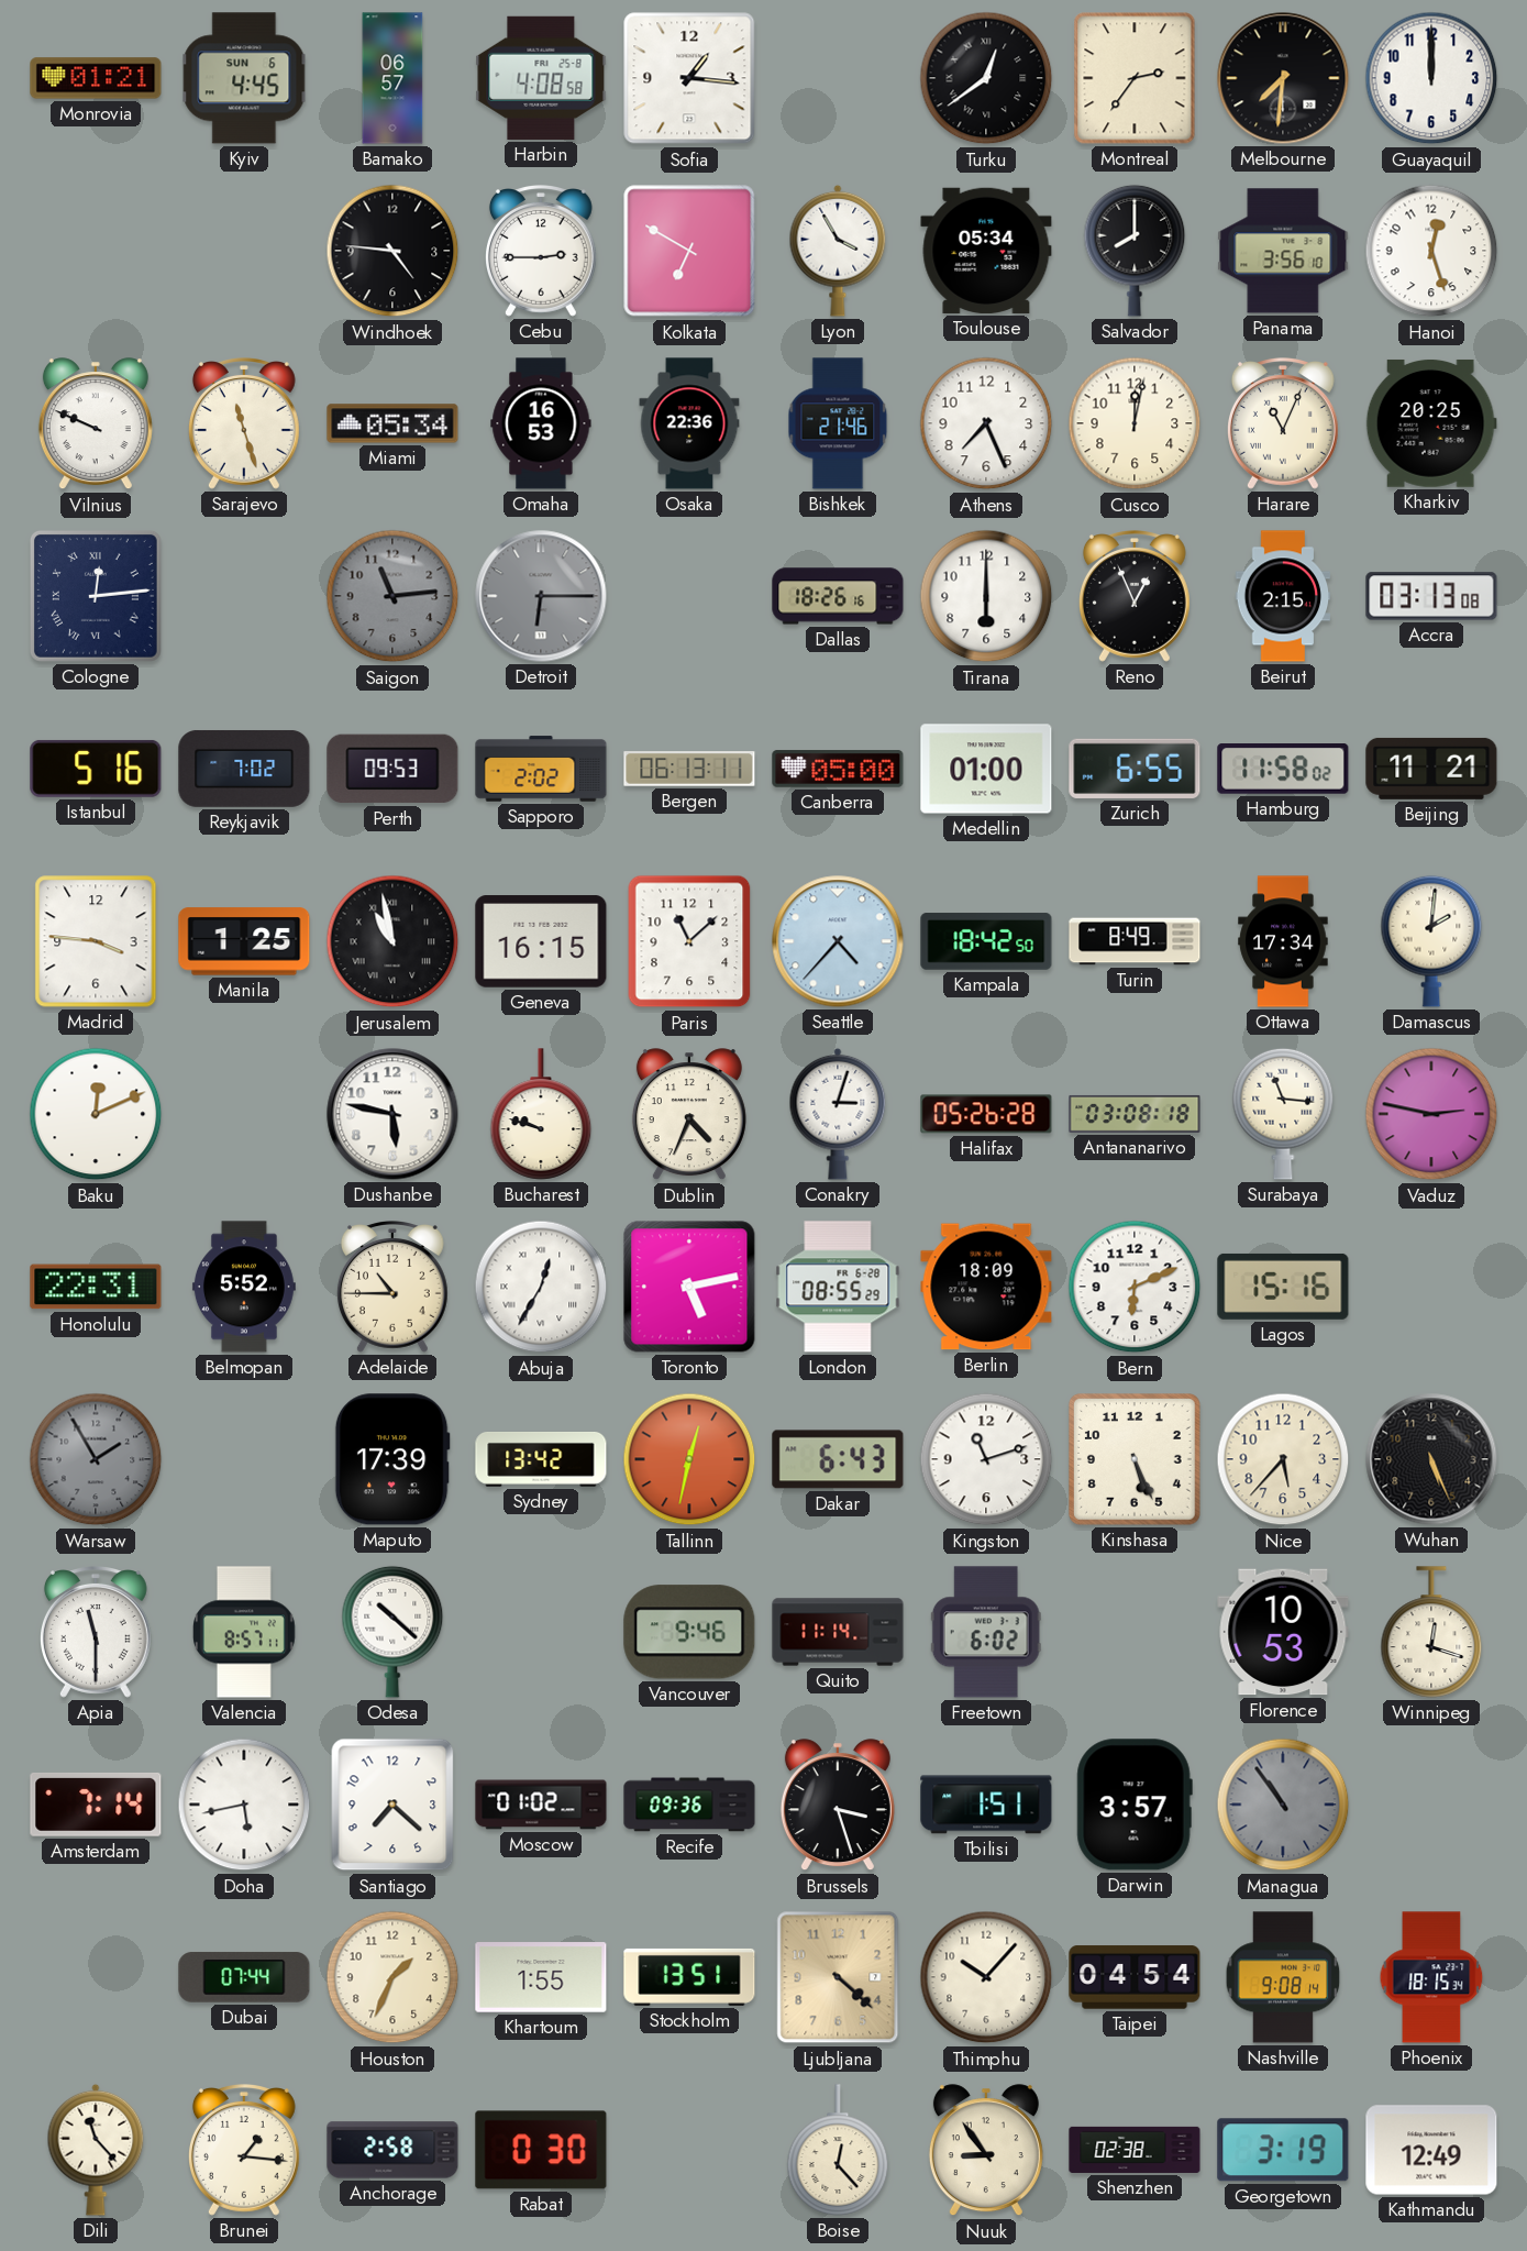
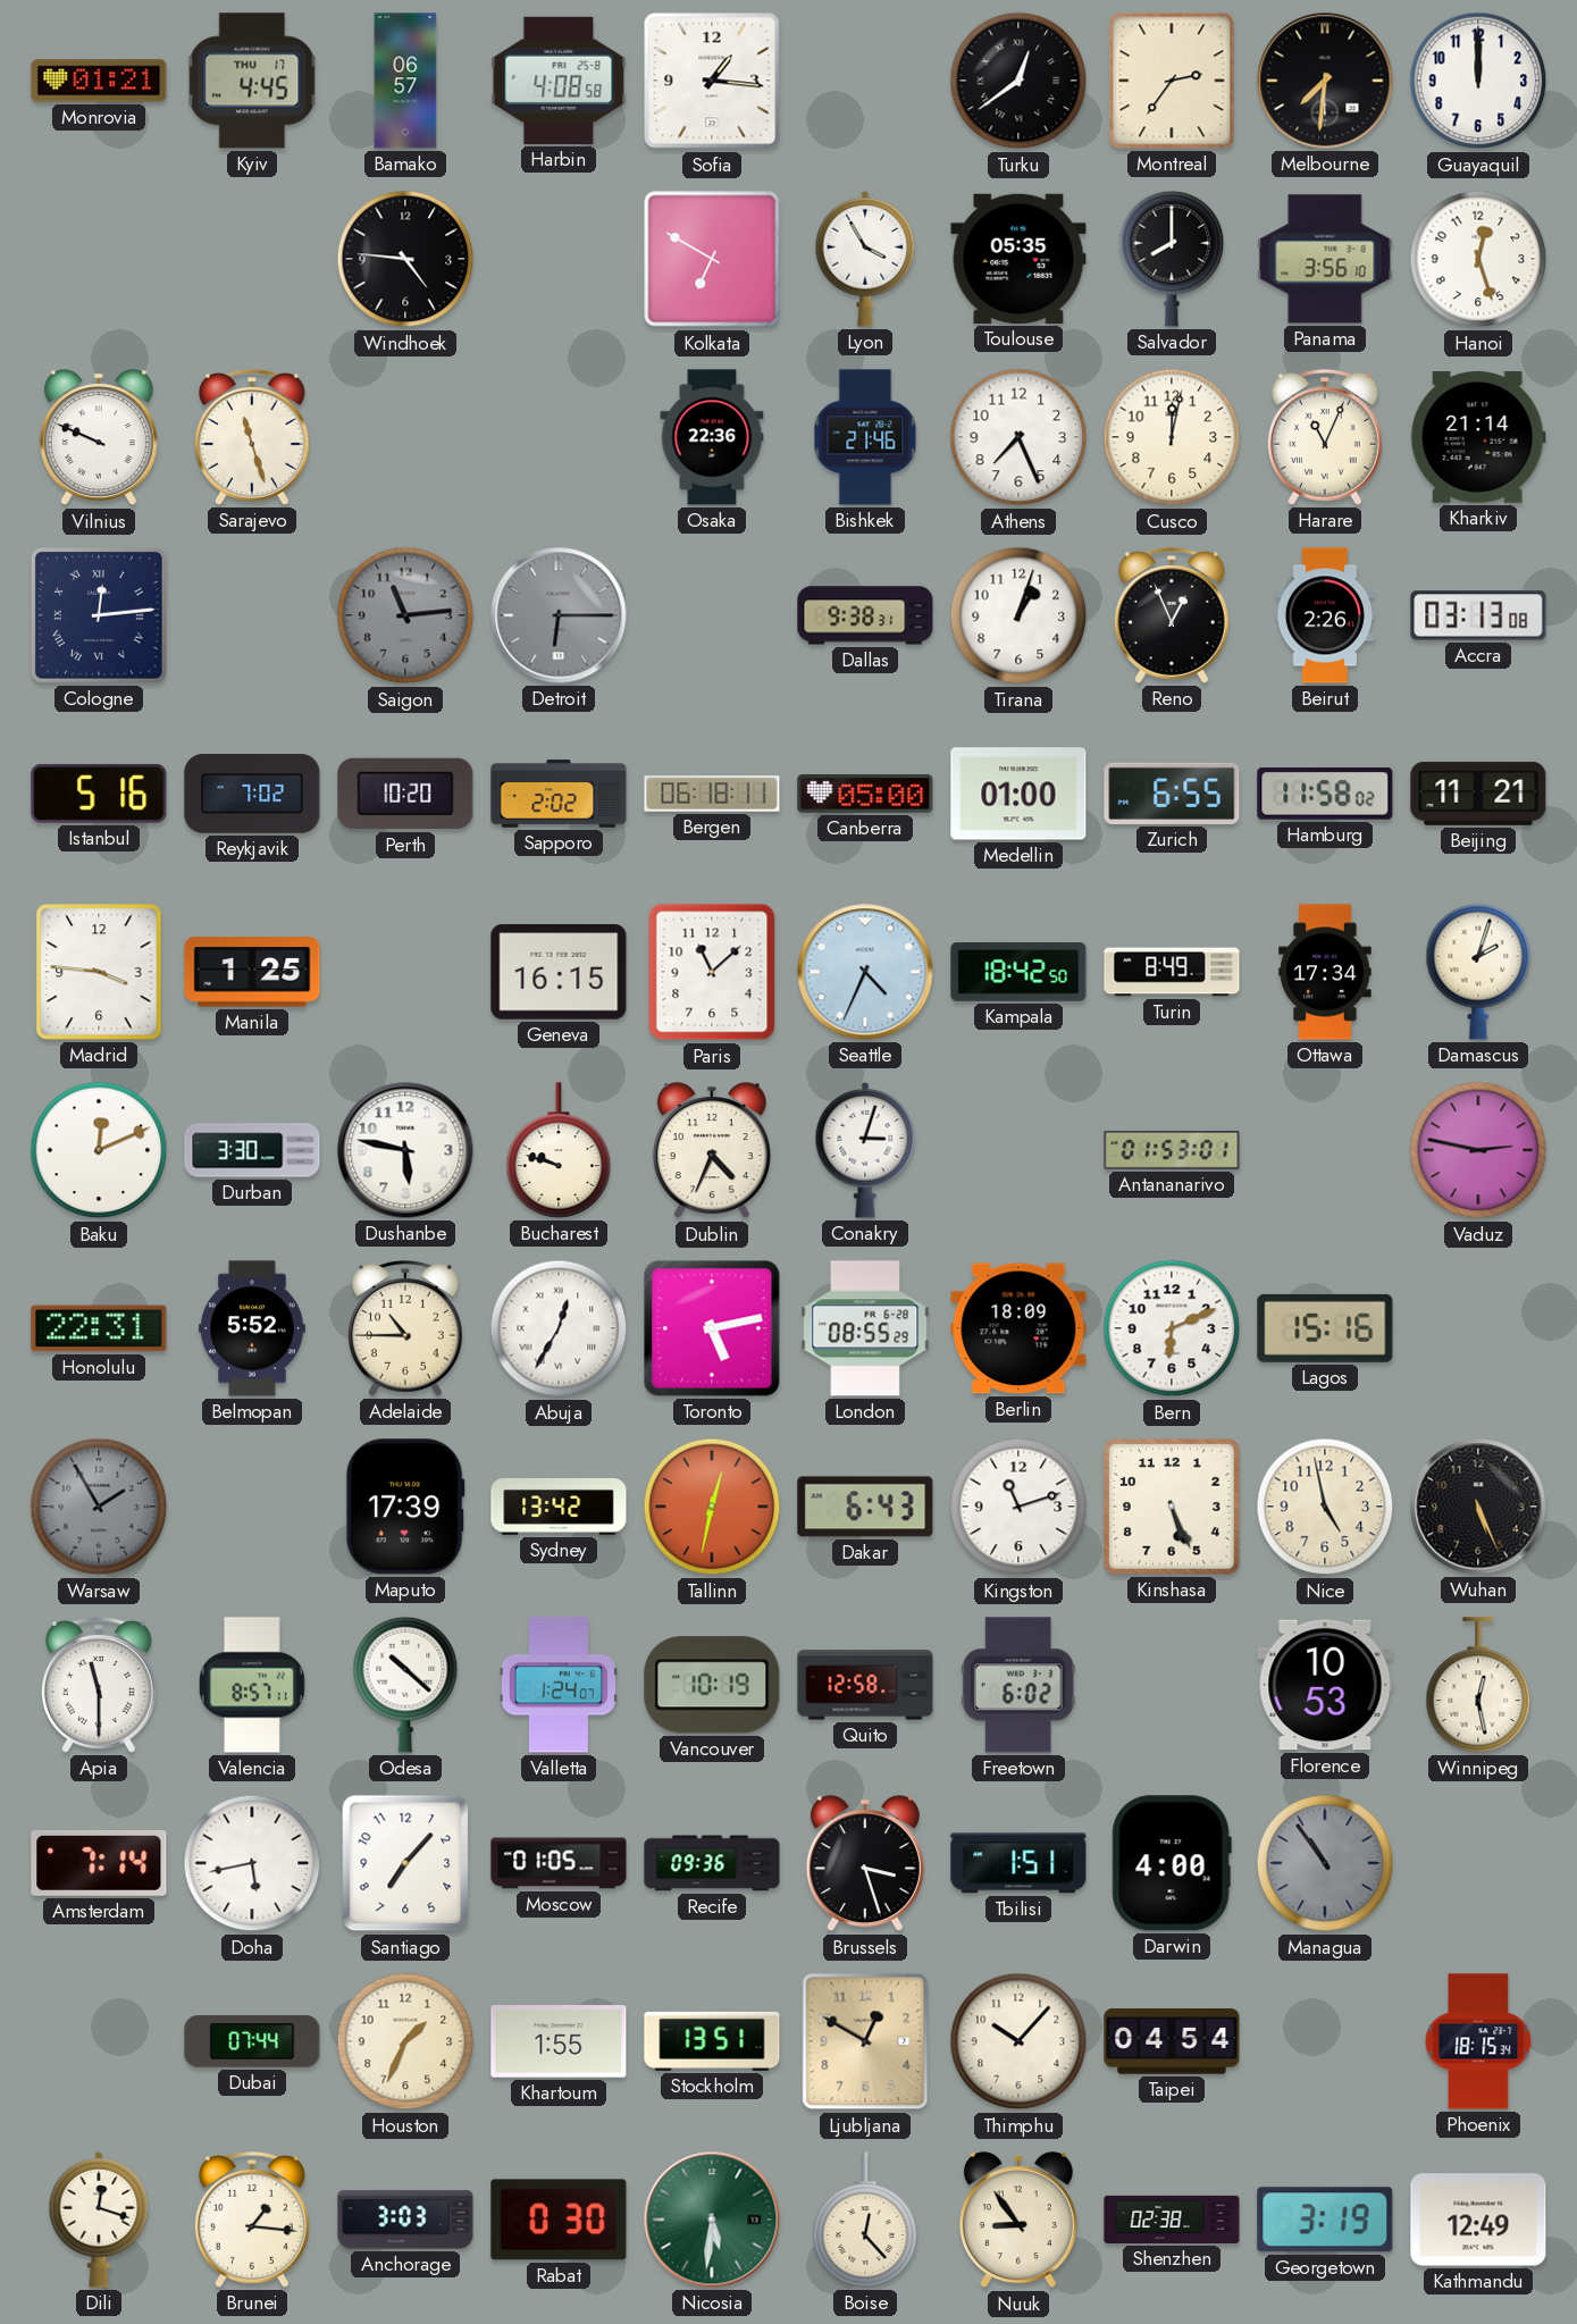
Kyiv date: SUN 6 -> THU 17 (252, 81)
Cebu: 2:45 -> none (541, 252)
Toulouse: 05:34 -> 05:35 (1018, 259)
Miami: 05:34 -> none (392, 423)
Omaha: 16:53 -> none (541, 423)
Kharkiv: 20:25 -> 21:14 (1478, 437)
Dallas: 18:26 -> 9:38 (865, 615)
Tirana: 6:00 -> 1:03 (1018, 615)
Beirut: 2:15 -> 2:26 (1325, 615)
Perth: 09:53 -> 10:20 (405, 794)
Bergen: 06:13 -> 06:18 (712, 794)
Jerusalem: 10:58 -> none (392, 941)
Seattle: 4:37 -> 4:34 (865, 972)
Damascus: 2:01 -> 2:03 (1478, 972)
Durban: none -> 3:30 (252, 1150)
Halifax: 05:26 -> none (986, 1114)
Antananarivo: 03:08 -> 01:53 (1172, 1150)
Surabaya: 11:16 -> none (1283, 1114)
Nice: 5:37 -> 4:58 (1325, 1507)
Valletta: none -> 1:24 (559, 1685)
Vancouver: 9:46 -> 10:19 (712, 1685)
Quito: 11:14 -> 12:58 (865, 1685)
Winnipeg: 12:18 -> 12:28 (1478, 1685)
Santiago: 7:22 -> 7:07 (405, 1863)
Moscow: 01:02 -> 01:05 (559, 1863)
Darwin: 3:57 -> 4:00 (1172, 1863)
Ljubljana: 4:22 -> 12:50 (865, 2041)
Nashville: 9:08 -> none (1283, 1977)
Dili: 11:23 -> 12:18 (99, 2220)
Anchorage: 2:58 -> 3:03 (405, 2220)
Nicosia: none -> 5:31 (712, 2220)
